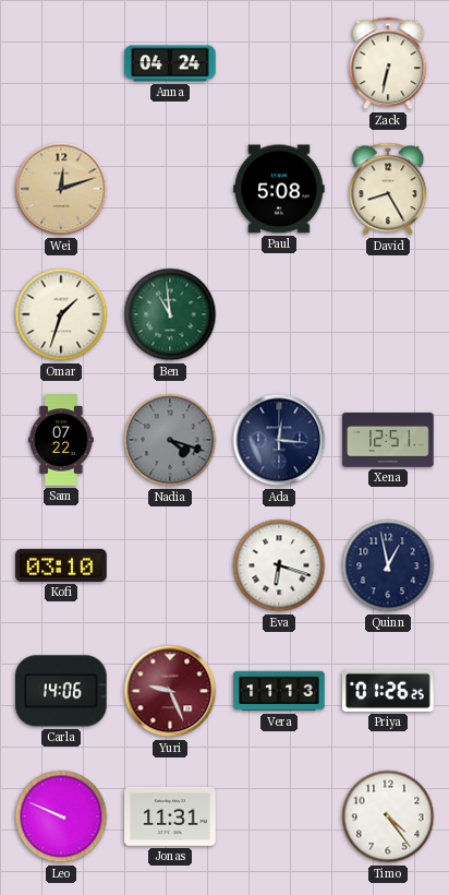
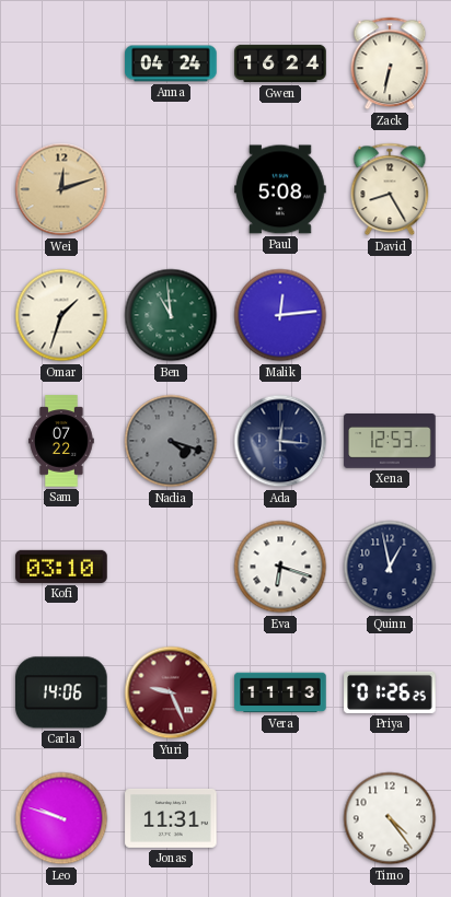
Gwen: none -> 16:24 (280, 63)
Malik: none -> 12:14 (280, 315)
Xena: 12:51 -> 12:53 (390, 442)
Leo: 9:49 -> 9:48 (61, 818)
